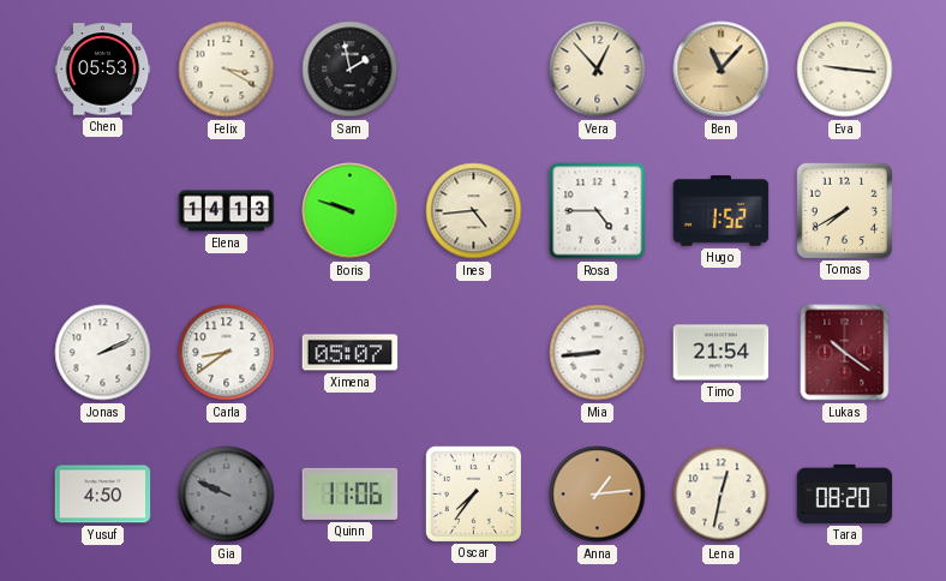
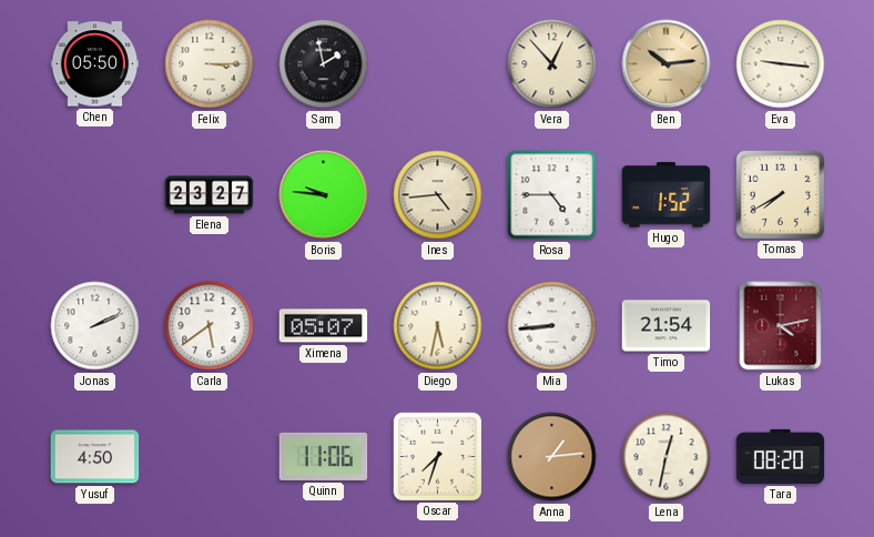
Chen: 05:53 -> 05:50 (95, 64)
Felix: 3:20 -> 3:15 (210, 64)
Ben: 11:07 -> 10:14 (667, 64)
Elena: 14:13 -> 23:27 (210, 195)
Boris: 9:48 -> 9:46 (324, 195)
Carla: 8:39 -> 5:39 (210, 326)
Diego: none -> 5:32 (438, 326)
Lukas: 10:21 -> 4:13 (781, 326)
Gia: 9:49 -> none (227, 495)
Oscar: 7:36 -> 7:33 (437, 456)
